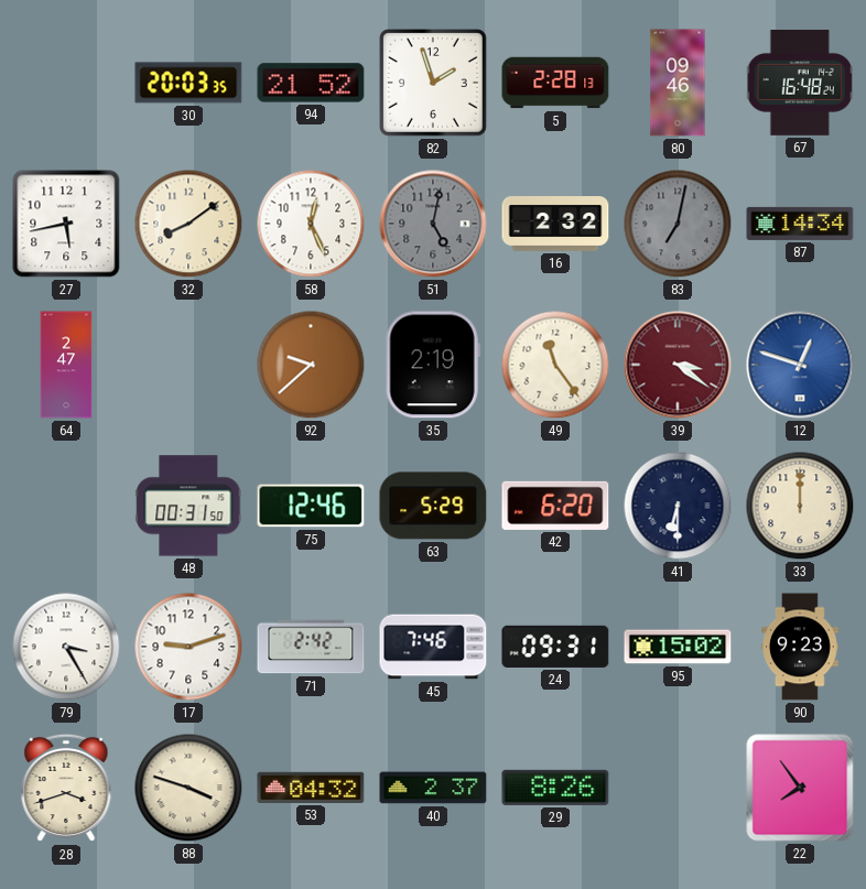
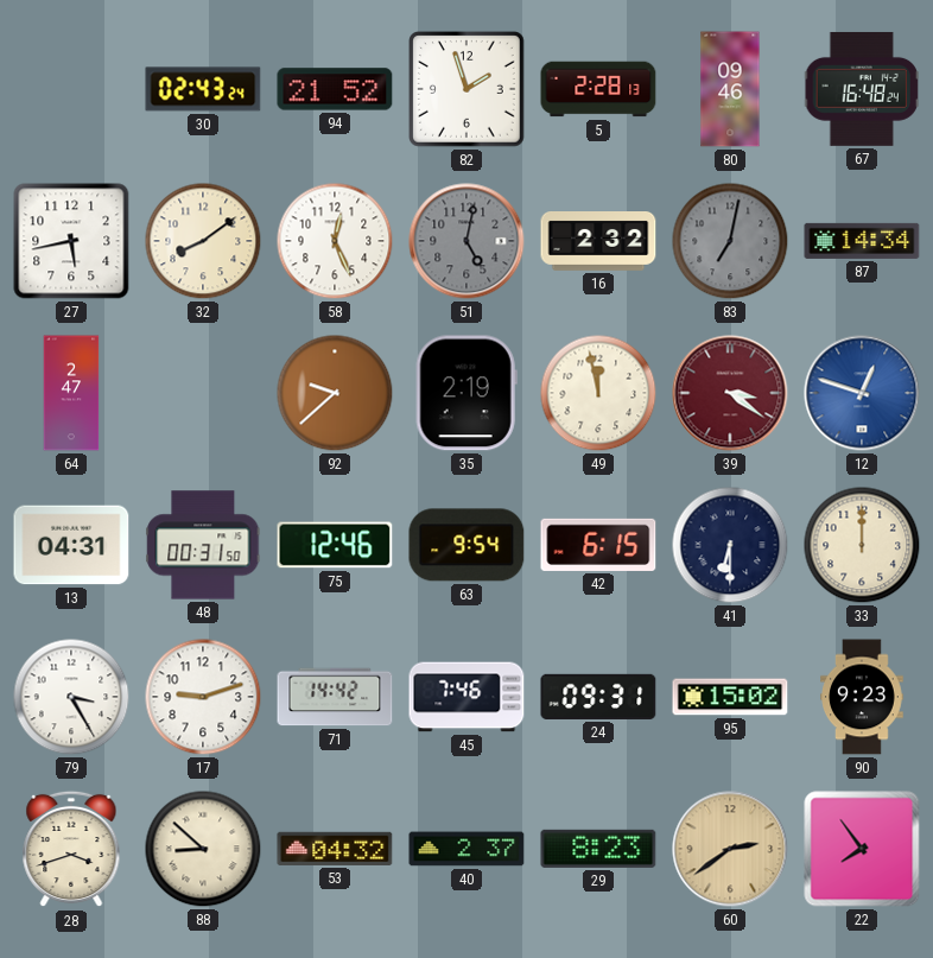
30: 20:03 -> 02:43 (203, 89)
49: 11:24 -> 11:58 (598, 393)
13: none -> 04:31 (71, 545)
63: 5:29 -> 9:54 (466, 545)
42: 6:20 -> 6:15 (598, 545)
71: 2:42 -> 14:42 (335, 697)
88: 3:48 -> 8:52 (203, 849)
29: 8:26 -> 8:23 (598, 849)
60: none -> 2:39 (730, 849)
